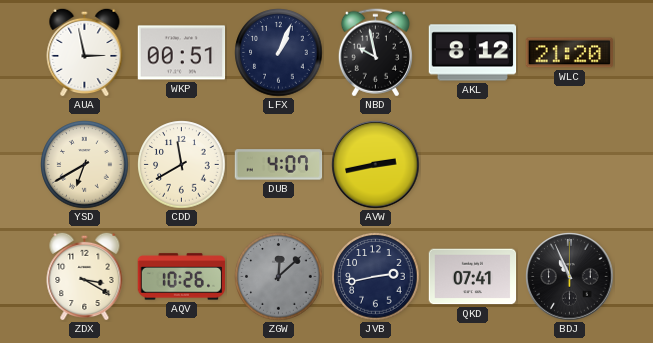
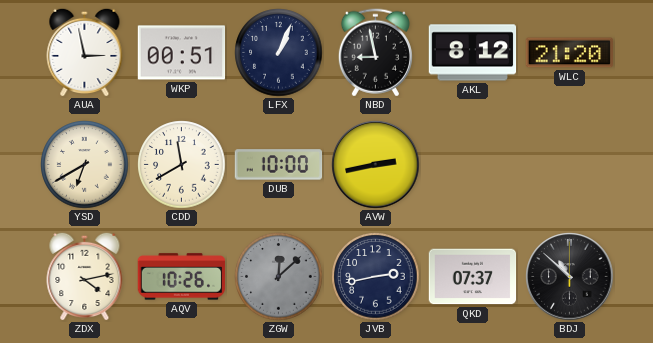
NBD: 9:58 -> 8:58 (375, 53)
DUB: 4:07 -> 10:00 (279, 165)
ZDX: 3:20 -> 4:13 (85, 276)
QKD: 07:41 -> 07:37 (473, 277)
BDJ: 10:56 -> 10:52 (570, 277)
